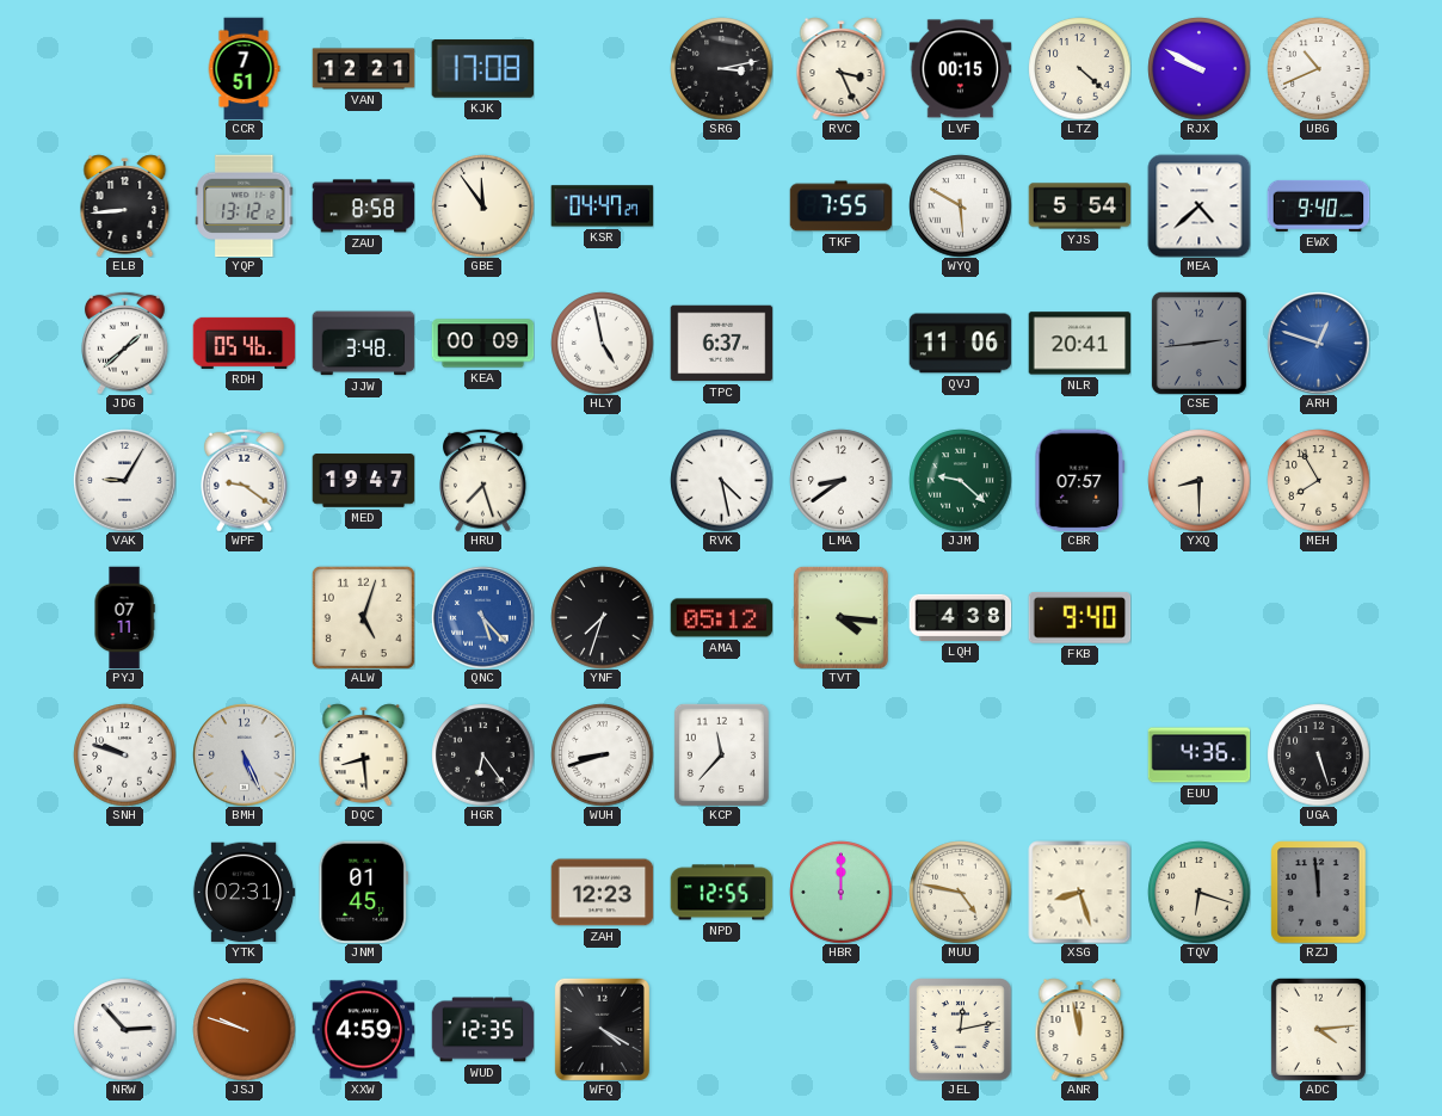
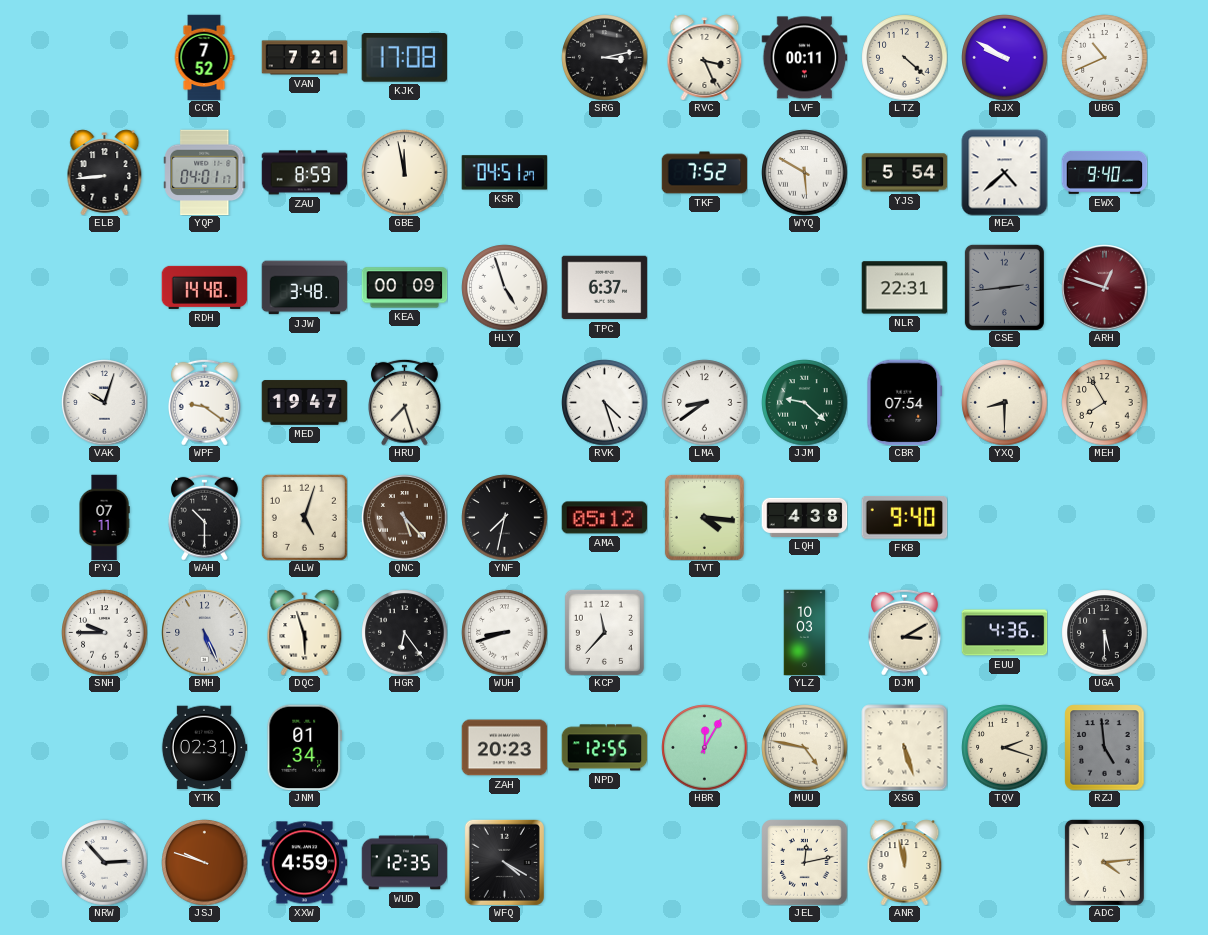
CCR: 7:51 -> 7:52 (204, 57)
VAN: 12:21 -> 7:21 (304, 58)
LVF: 00:15 -> 00:11 (804, 58)
YQP: 13:12 -> 04:01 (205, 172)
ZAU: 8:58 -> 8:59 (304, 173)
GBE: 11:54 -> 11:58 (404, 172)
KSR: 04:47 -> 04:51 (504, 173)
TKF: 7:55 -> 7:52 (704, 173)
JDG: 1:38 -> none (125, 343)
RDH: 05:46 -> 14:48 (204, 287)
HLY: 4:58 -> 4:57 (504, 287)
QVJ: 11:06 -> none (960, 344)
NLR: 20:41 -> 22:31 (904, 288)
ARH dial: blue -> burgundy (1104, 287)
VAK: 9:05 -> 10:03 (104, 402)
RVK: 4:28 -> 4:27 (604, 402)
CBR: 07:57 -> 07:54 (905, 402)
WAH: none -> 10:30 (205, 517)
QNC dial: blue -> brown (404, 517)
YNF: 7:33 -> 7:32 (504, 517)
SNH: 9:48 -> 9:45 (104, 632)
DQC: 8:29 -> 5:57 (305, 632)
YLZ: none -> 10:03 (805, 632)
DJM: none -> 3:10 (905, 632)
UGA: 5:27 -> 5:30 (1104, 632)
JNM: 01:45 -> 01:34 (304, 747)
ZAH: 12:23 -> 20:23 (504, 748)
HBR: 12:00 -> 12:05 (704, 747)
XSG: 8:27 -> 5:27 (904, 747)
TQV: 6:18 -> 2:18 (1004, 747)
RZJ: 11:59 -> 4:59 (1105, 747)
